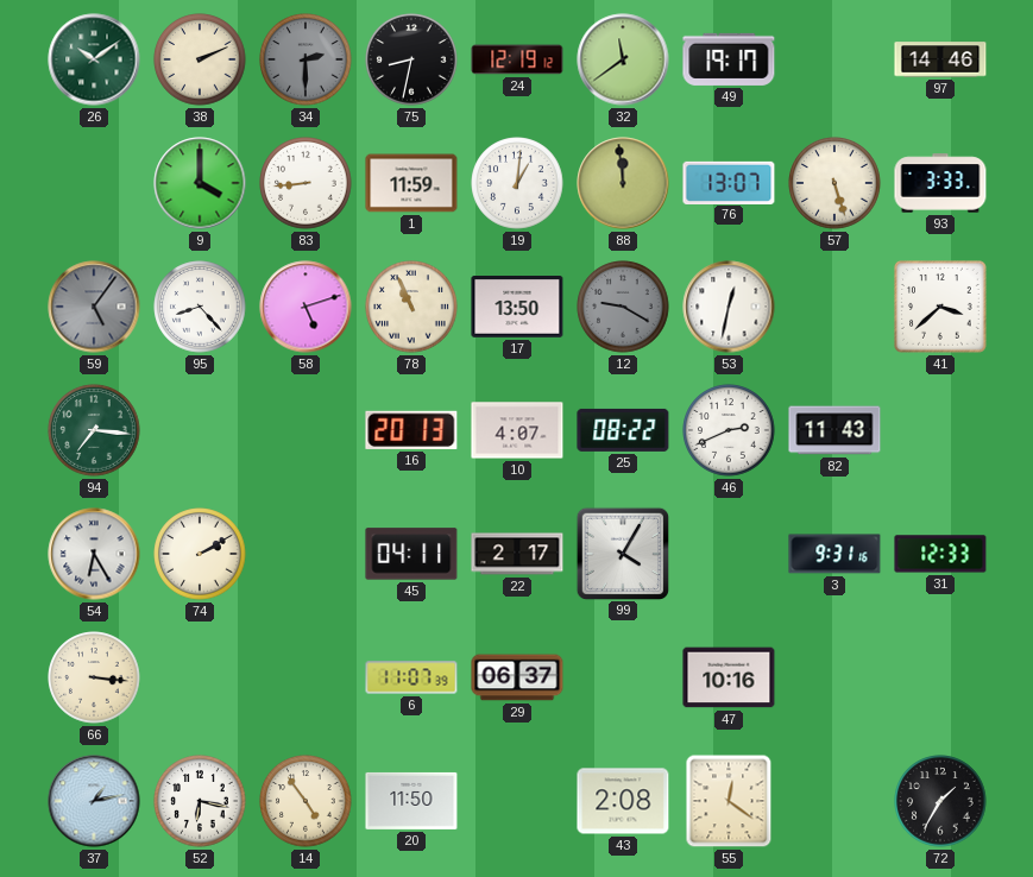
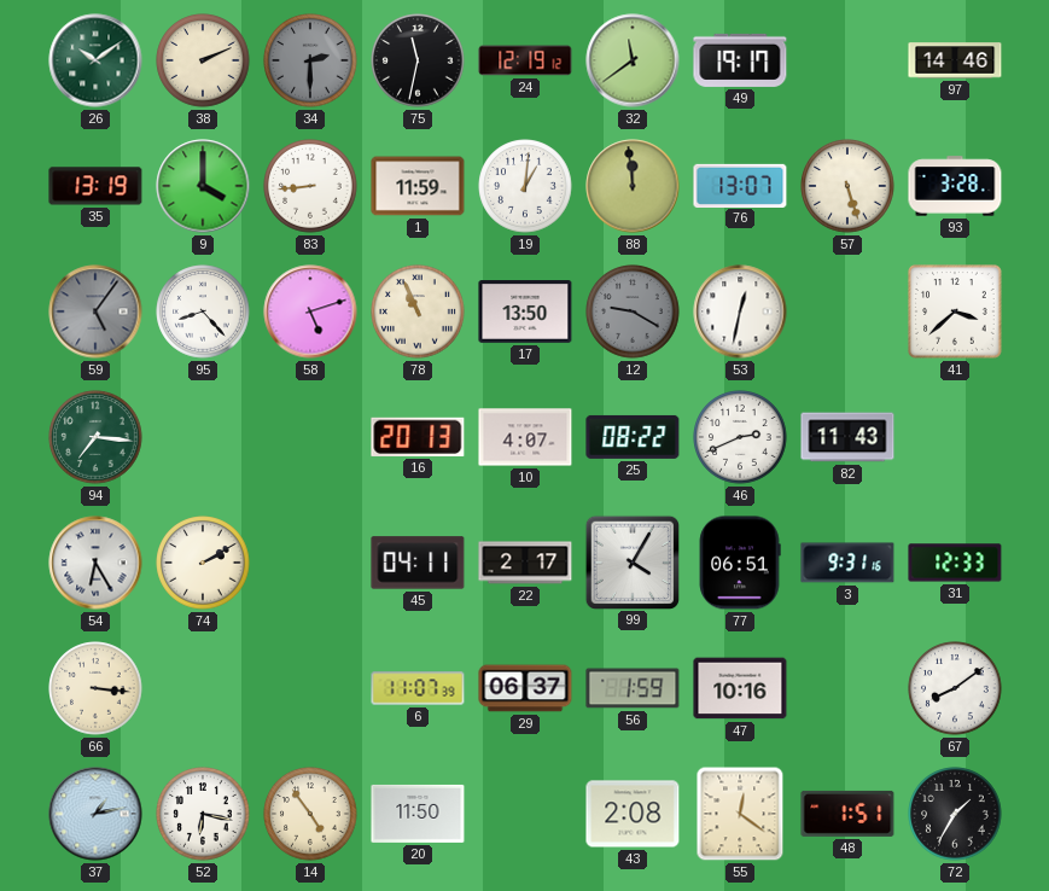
75: 8:32 -> 11:32 (418, 60)
35: none -> 13:19 (95, 186)
93: 3:33 -> 3:28 (955, 186)
77: none -> 06:51 (740, 563)
56: none -> 1:59 (633, 688)
67: none -> 8:09 (955, 688)
48: none -> 1:51 (847, 814)
